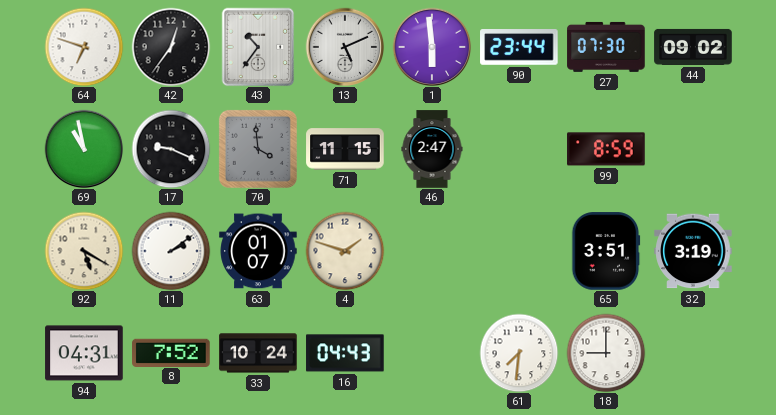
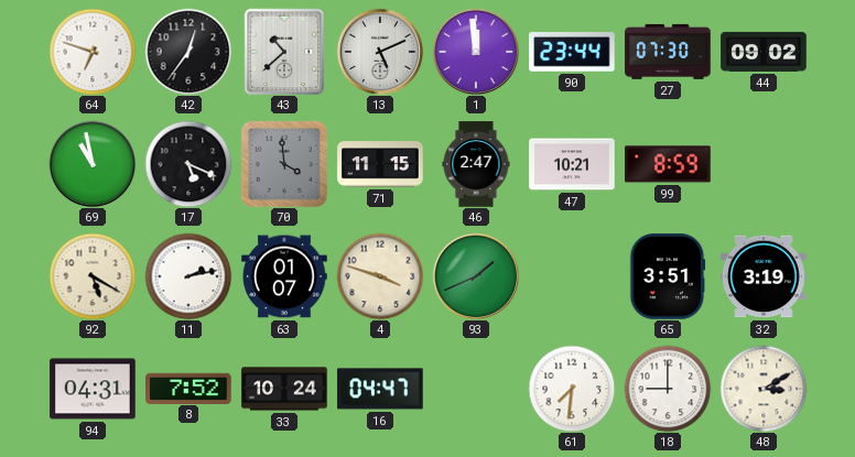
43: 10:36 -> 10:38 (284, 52)
1: 5:59 -> 11:59 (476, 52)
17: 9:19 -> 5:19 (188, 164)
47: none -> 10:21 (572, 164)
11: 2:09 -> 2:13 (188, 276)
4: 1:48 -> 3:48 (380, 276)
93: none -> 1:41 (476, 276)
16: 04:43 -> 04:47 (380, 389)
48: none -> 3:10 (764, 389)
